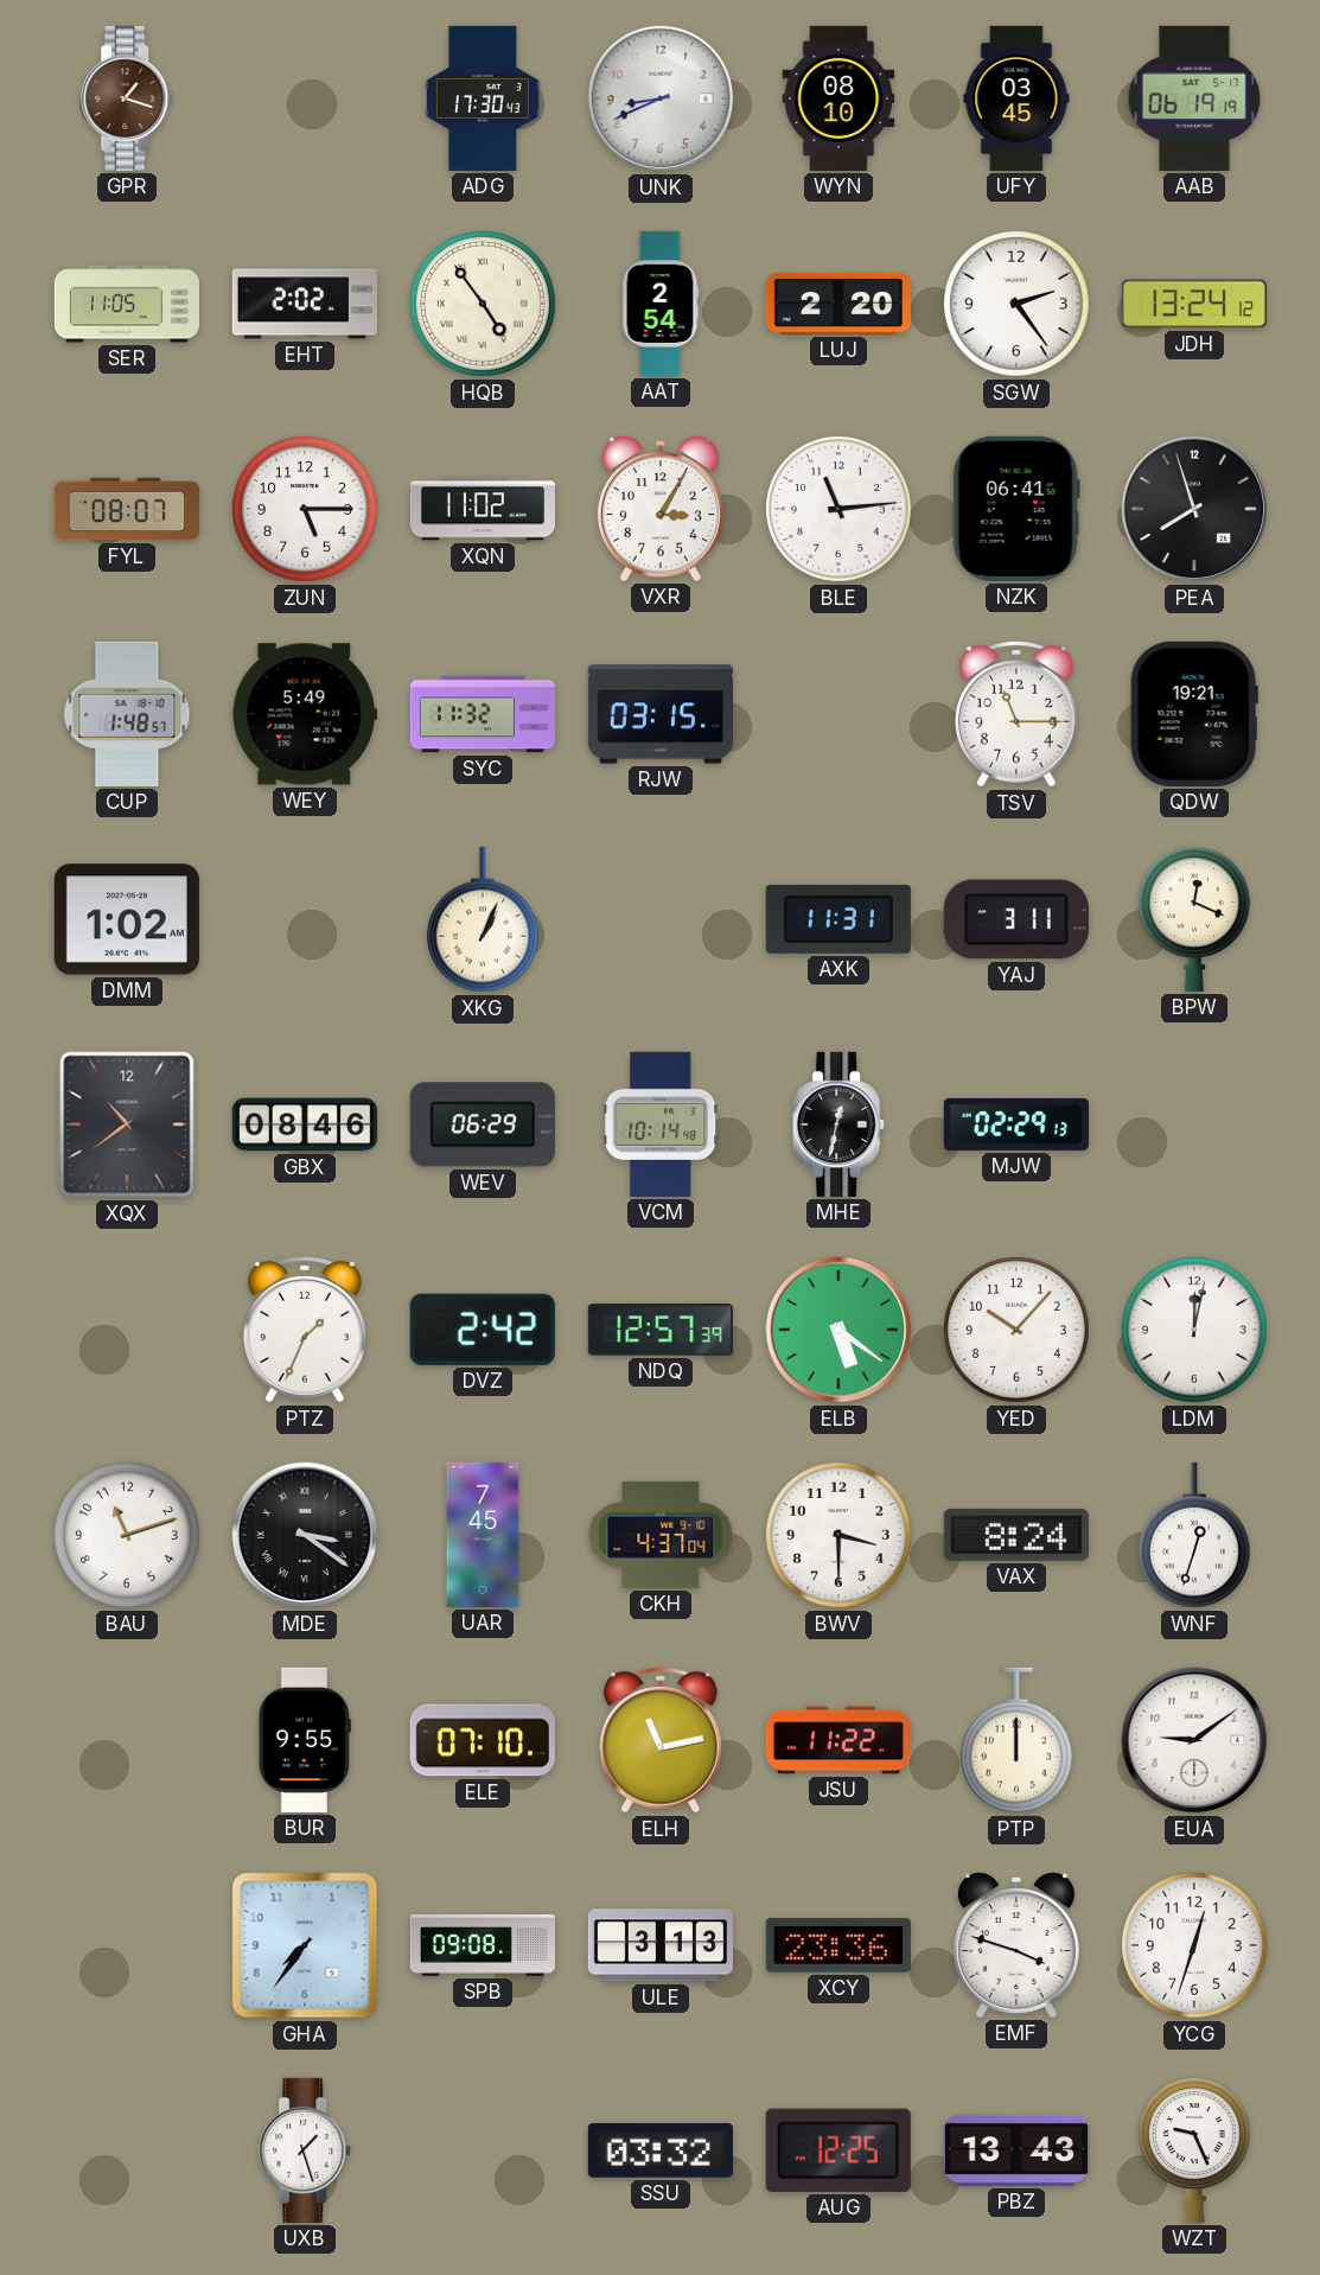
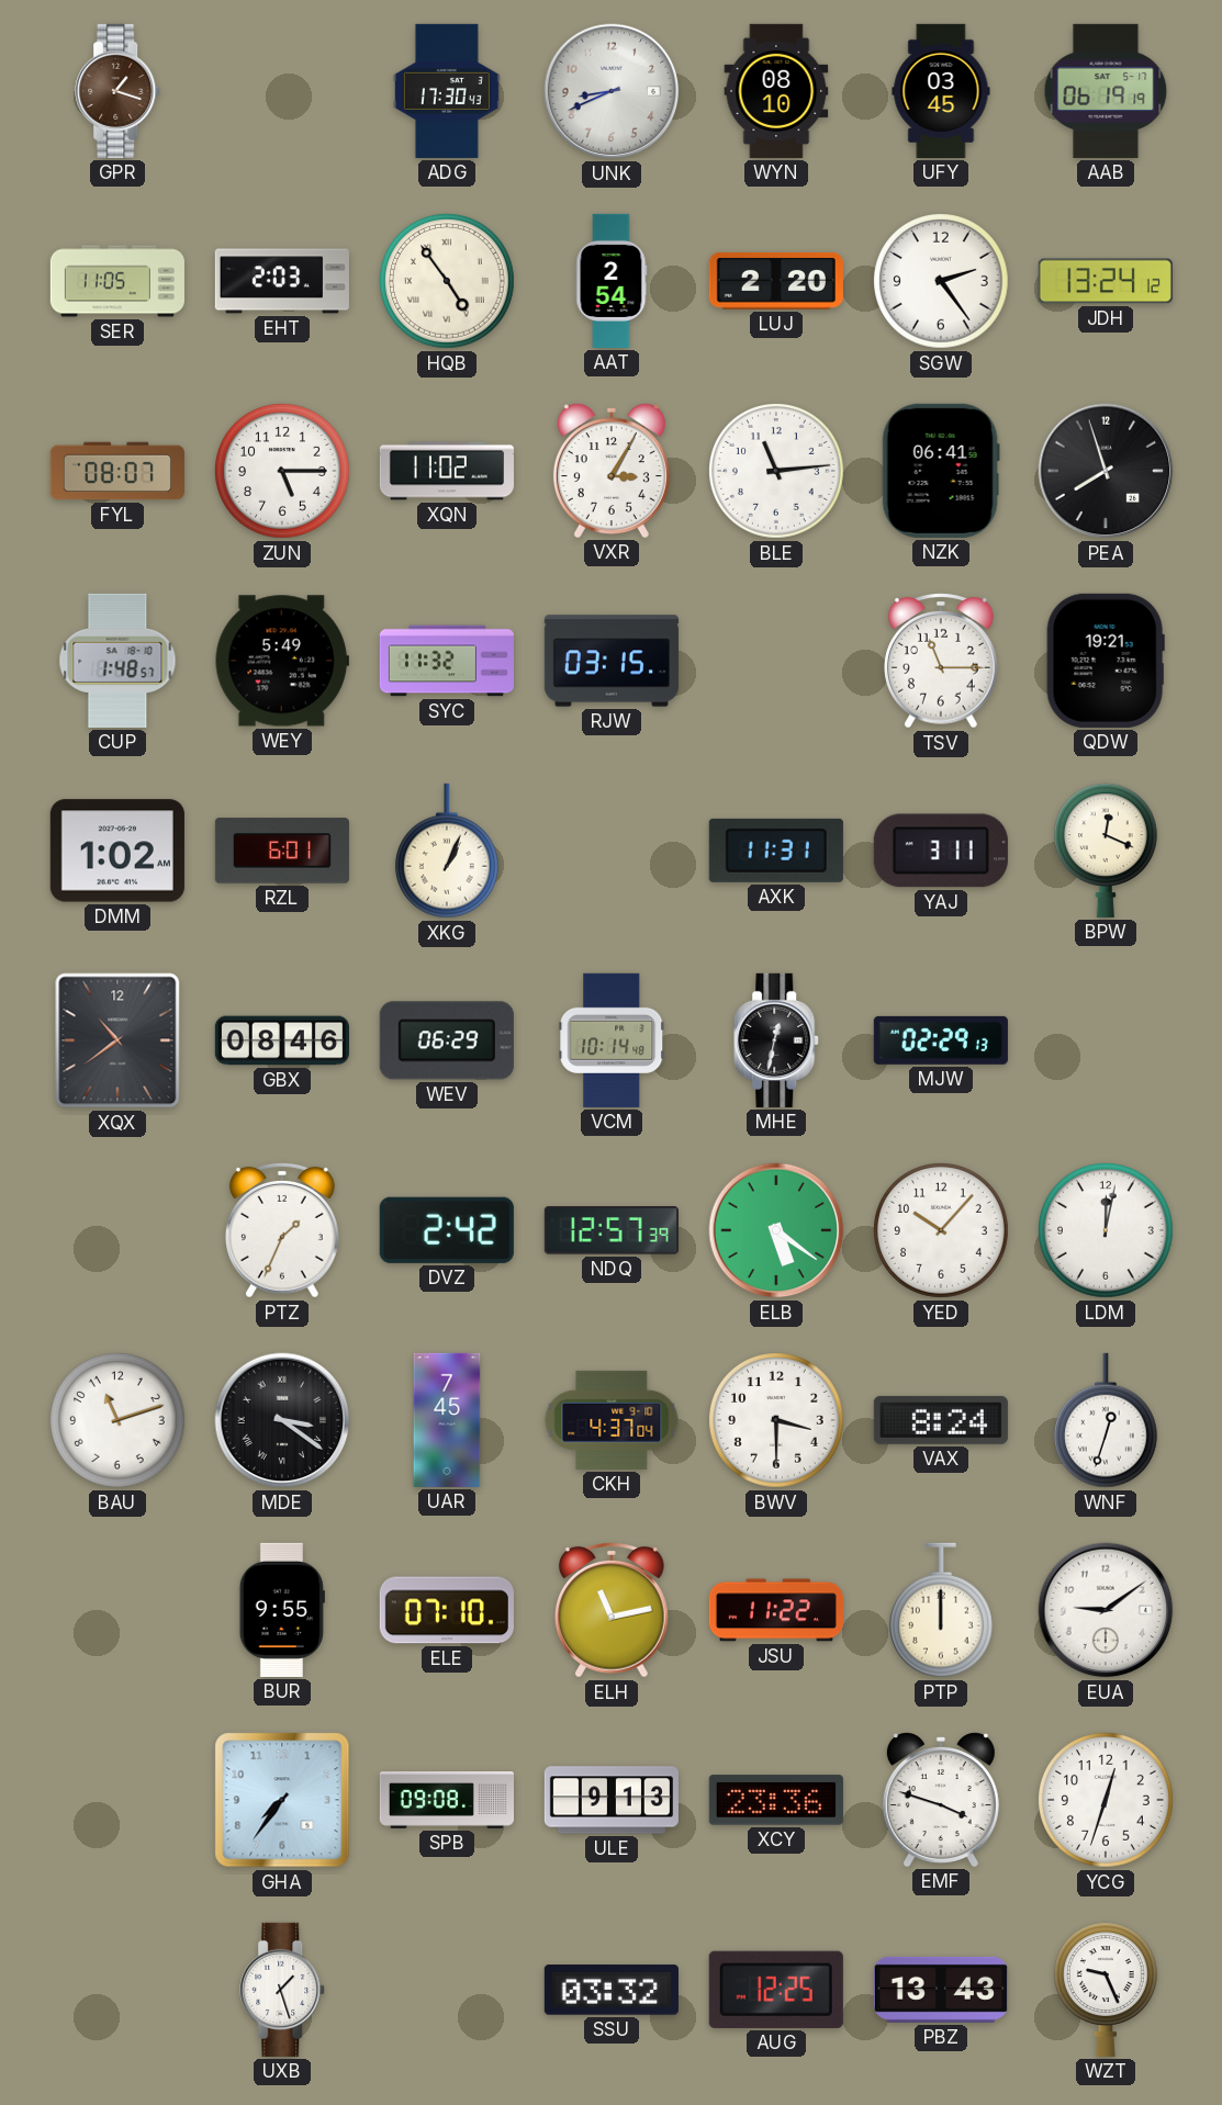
EHT: 2:02 -> 2:03 (282, 281)
RZL: none -> 6:01 (282, 851)
ULE: 3:13 -> 9:13 (612, 1800)
